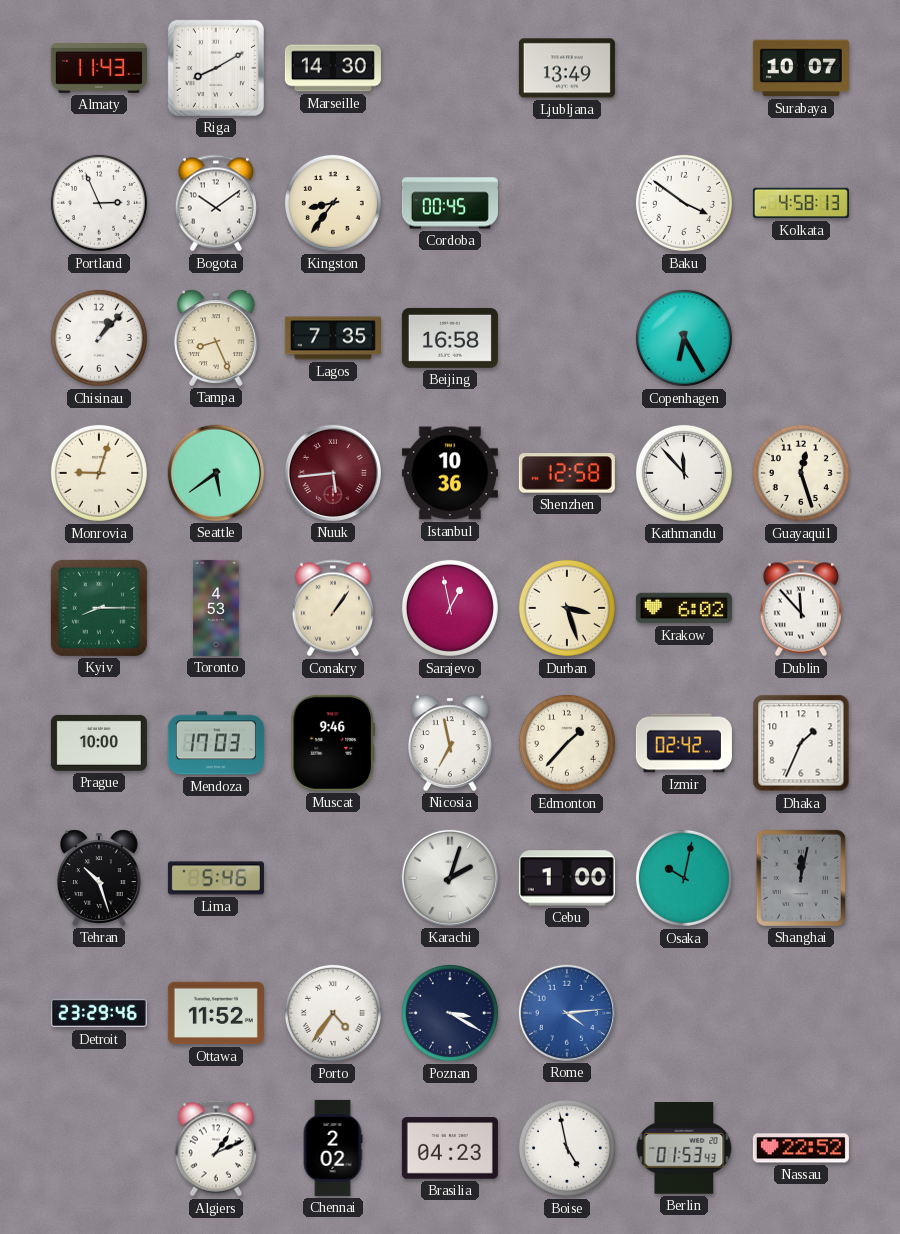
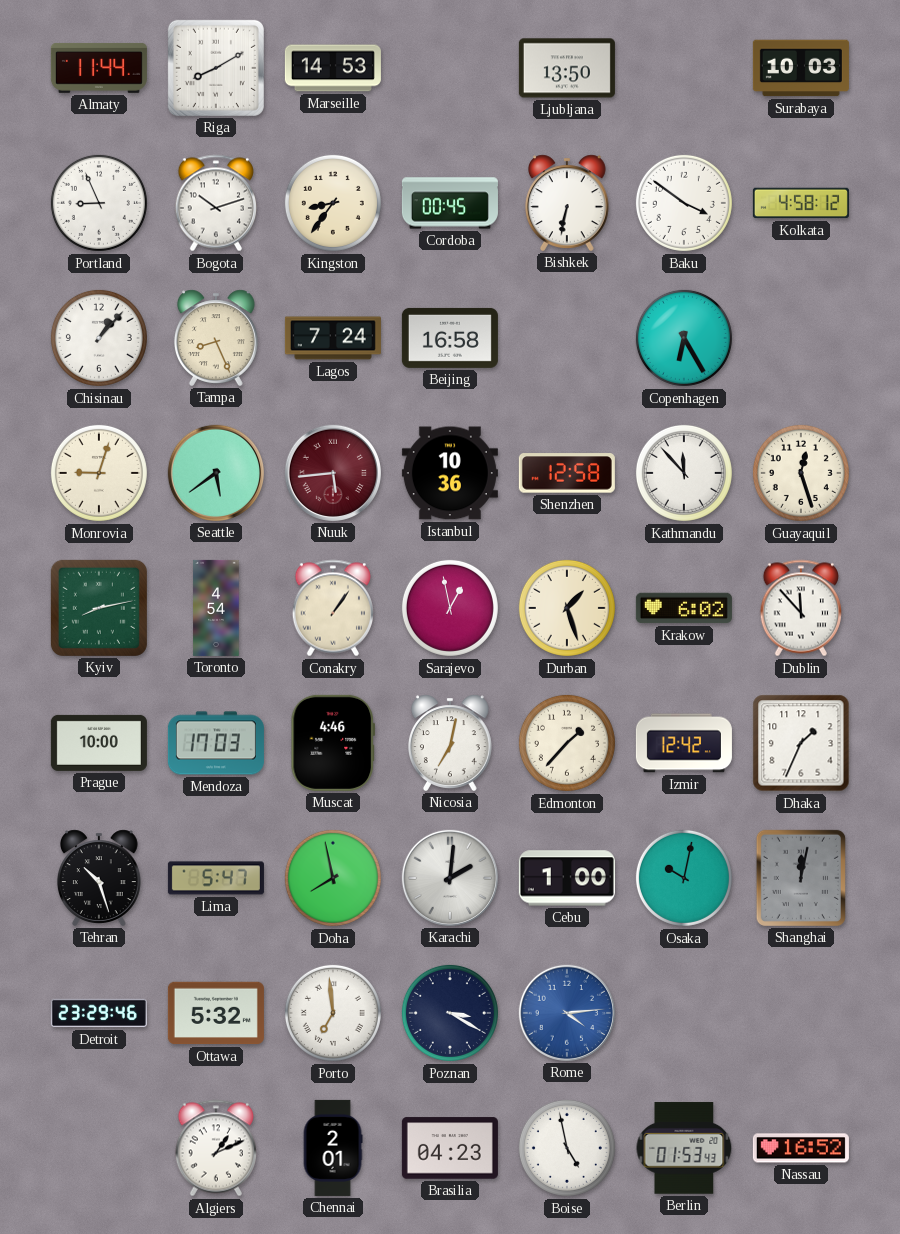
Almaty: 11:43 -> 11:44 (99, 68)
Marseille: 14:30 -> 14:53 (333, 68)
Ljubljana: 13:49 -> 13:50 (567, 68)
Surabaya: 10:07 -> 10:03 (801, 68)
Portland: 2:56 -> 8:56 (99, 203)
Bogota: 10:09 -> 10:12 (215, 203)
Bishkek: none -> 6:32 (567, 203)
Kolkata: 4:58:13 -> 4:58:12 (801, 203)
Lagos: 7:35 -> 7:24 (333, 338)
Kyiv: 8:15 -> 8:13 (99, 608)
Toronto: 4:53 -> 4:54 (216, 608)
Durban: 3:27 -> 1:27 (567, 608)
Muscat: 9:46 -> 4:46 (332, 743)
Nicosia: 6:58 -> 7:02 (450, 743)
Izmir: 02:42 -> 12:42 (684, 743)
Lima: 5:46 -> 5:47 (216, 878)
Doha: none -> 7:58 (333, 878)
Karachi: 2:03 -> 2:01 (450, 878)
Ottawa: 11:52 -> 5:32 (216, 1013)
Porto: 4:36 -> 6:59 (333, 1013)
Chennai: 2:02 -> 2:01 (333, 1148)
Nassau: 22:52 -> 16:52 (801, 1148)
